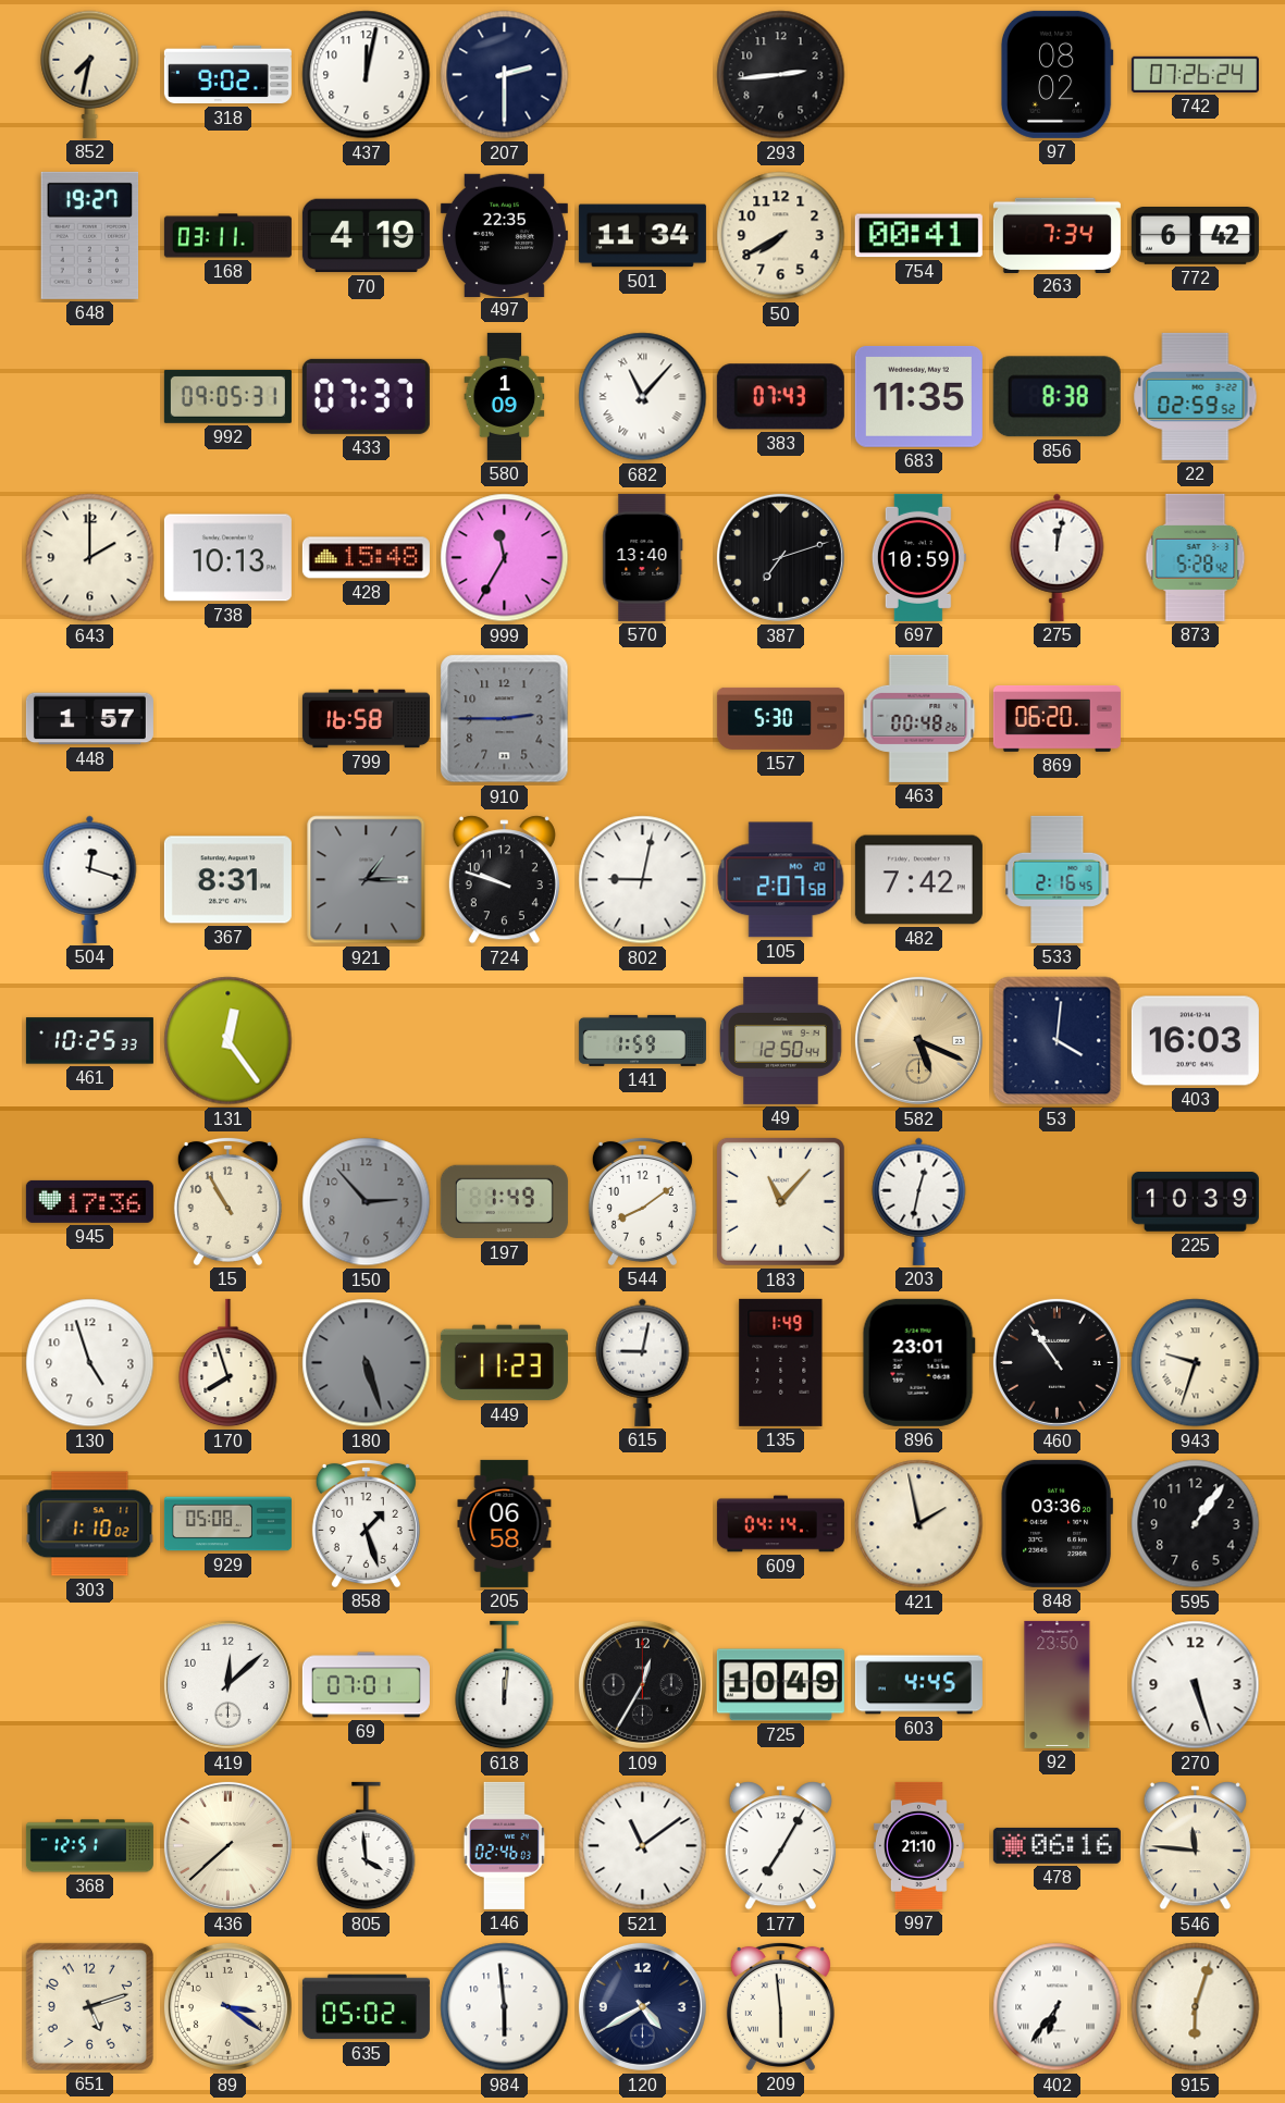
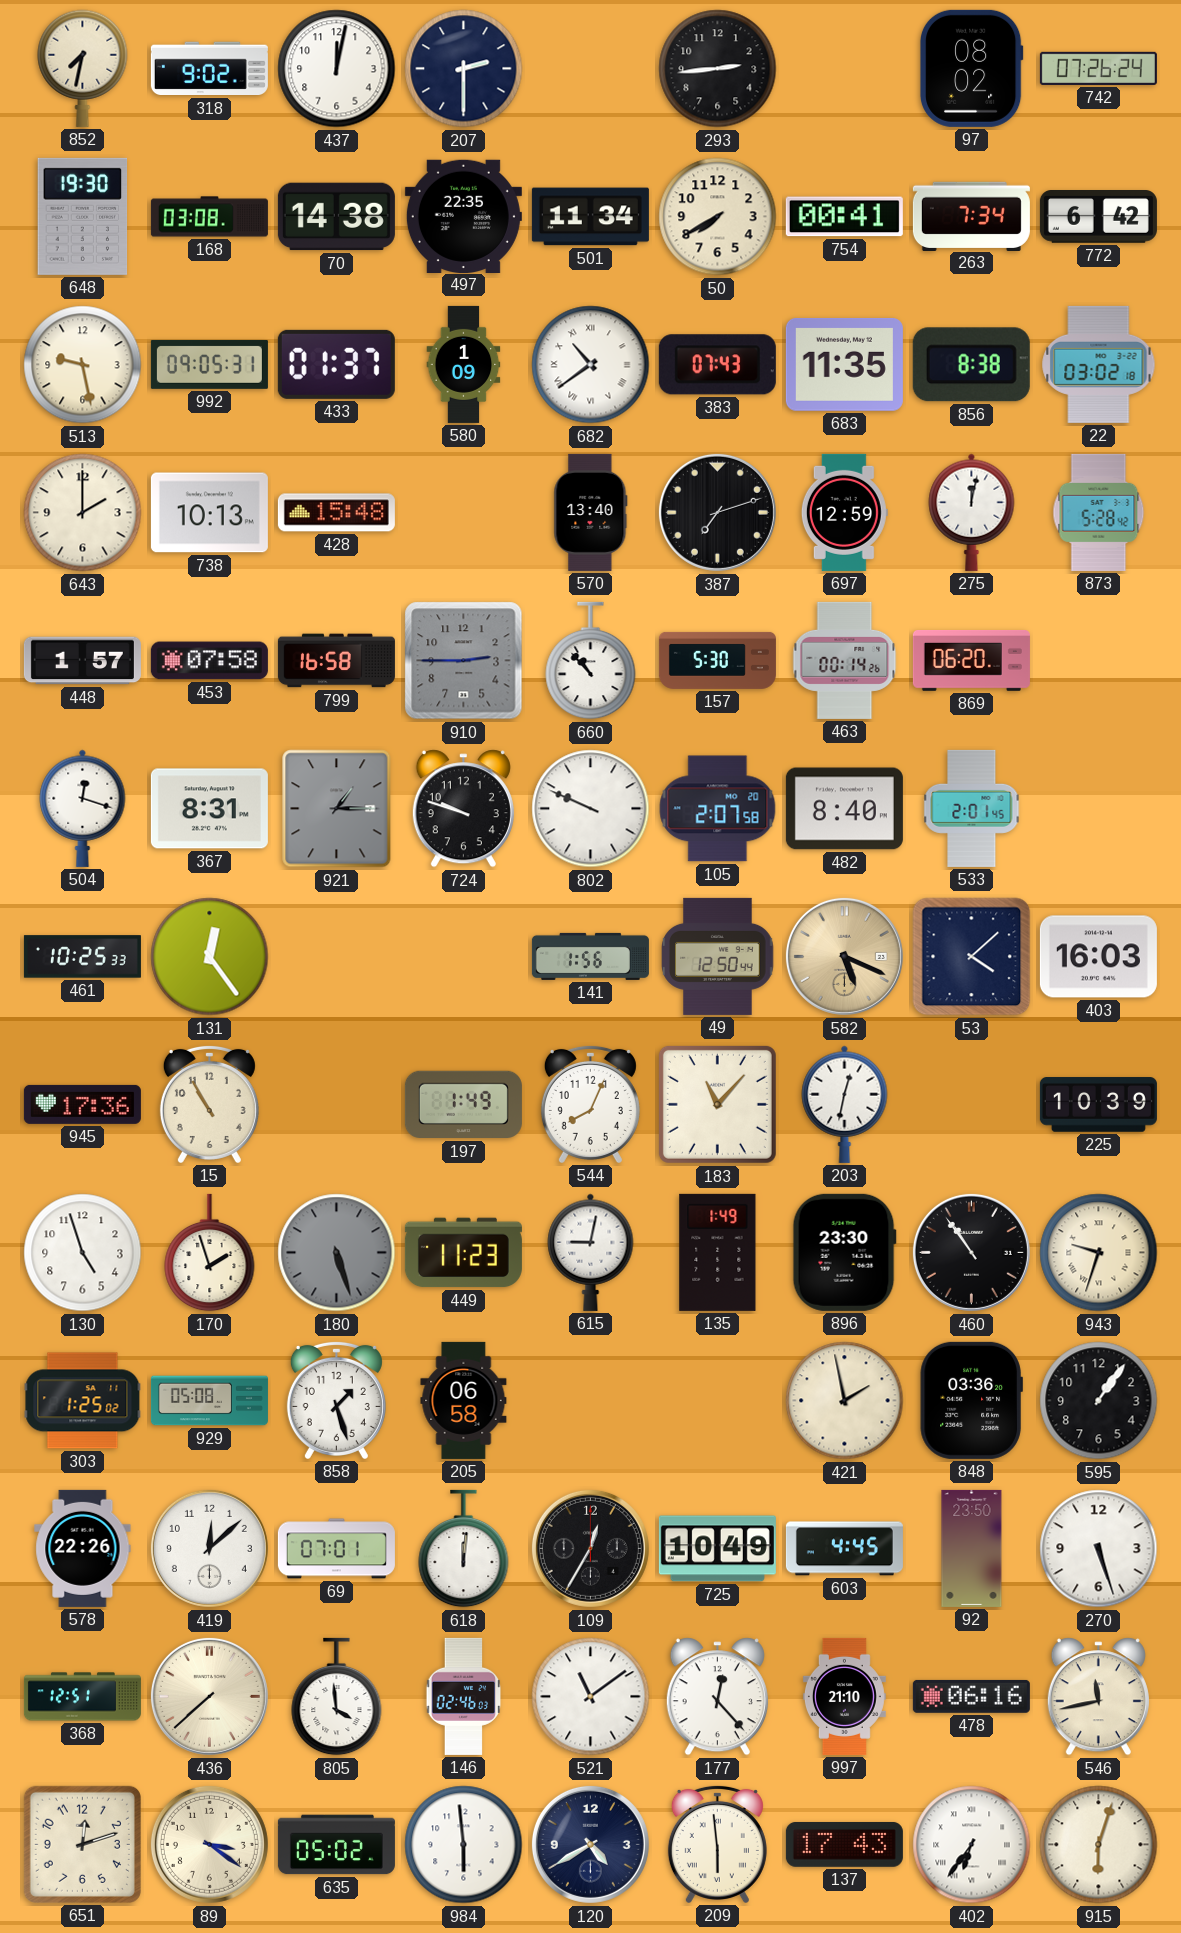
648: 19:27 -> 19:30 (83, 216)
168: 03:11 -> 03:08 (209, 217)
70: 4:19 -> 14:38 (336, 217)
513: none -> 9:28 (83, 365)
433: 07:37 -> 01:37 (336, 364)
682: 11:07 -> 10:39 (591, 365)
22: 02:59 -> 03:02 (1099, 364)
999: 11:35 -> none (505, 558)
697: 10:59 -> 12:59 (844, 512)
453: none -> 07:58 (209, 661)
660: none -> 10:53 (591, 661)
463: 00:48 -> 00:14 (845, 660)
802: 9:02 -> 9:49 (591, 809)
482: 7:42 -> 8:40 (844, 809)
533: 2:16 -> 2:01 (972, 808)
141: 1:59 -> 1:56 (590, 956)
53: 4:01 -> 4:08 (972, 957)
150: 2:53 -> none (367, 1202)
544: 8:09 -> 8:04 (590, 1104)
170: 7:57 -> 1:57 (210, 1253)
896: 23:01 -> 23:30 (844, 1252)
303: 1:10 -> 1:25 (83, 1401)
609: 04:14 -> none (780, 1524)
578: none -> 22:26 (83, 1548)
177: 7:05 -> 12:23 (717, 1697)
546: 11:46 -> 11:43 (1098, 1697)
651: 5:12 -> 12:12 (82, 1844)
137: none -> 17:43 (844, 1844)
